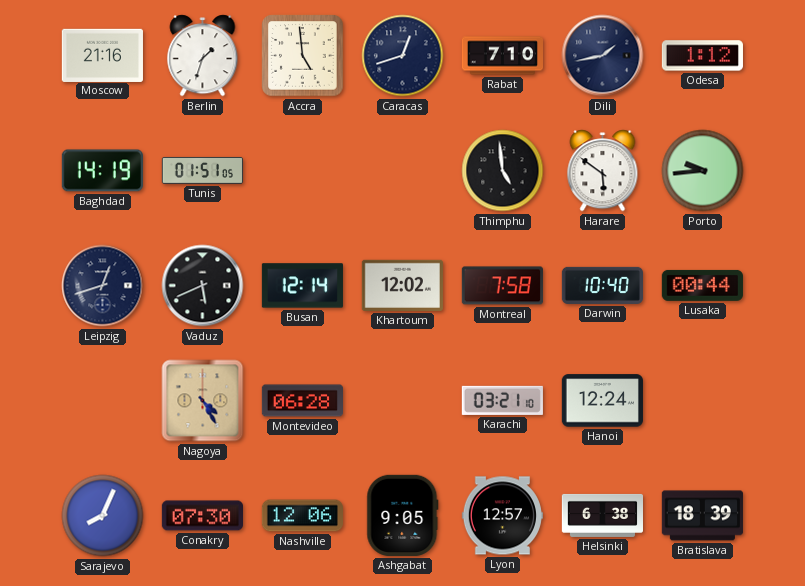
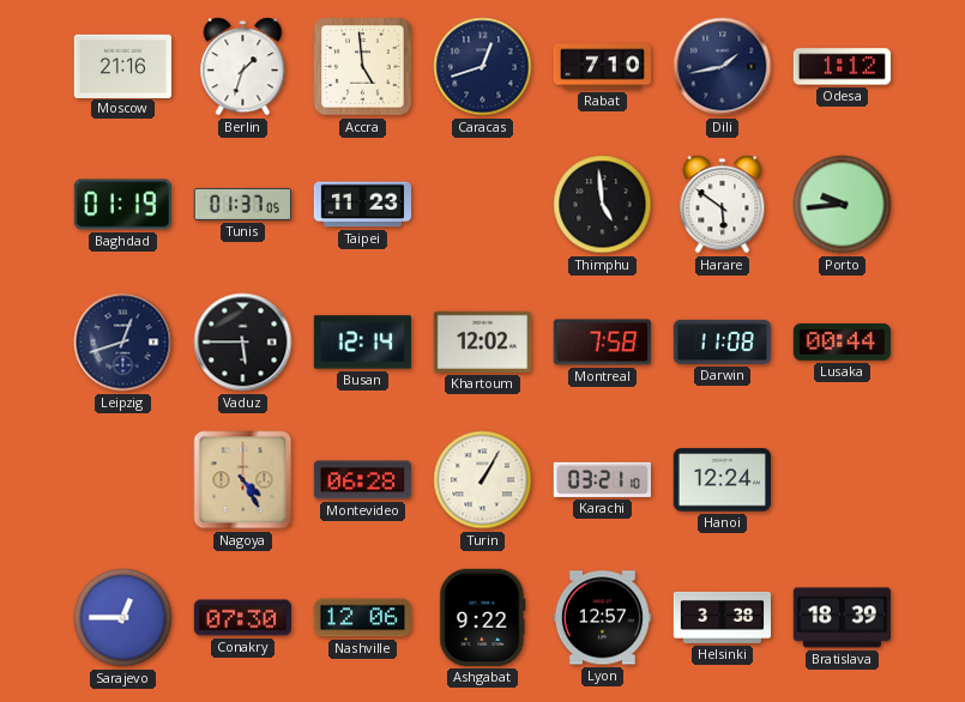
Baghdad: 14:19 -> 01:19 (122, 205)
Tunis: 01:51 -> 01:37 (242, 204)
Taipei: none -> 11:23 (362, 205)
Vaduz: 5:41 -> 5:45 (243, 343)
Darwin: 10:40 -> 11:08 (722, 341)
Turin: none -> 1:05 (483, 480)
Sarajevo: 8:04 -> 12:45 (123, 618)
Ashgabat: 9:05 -> 9:22 (483, 617)
Helsinki: 6:38 -> 3:38 (722, 617)
